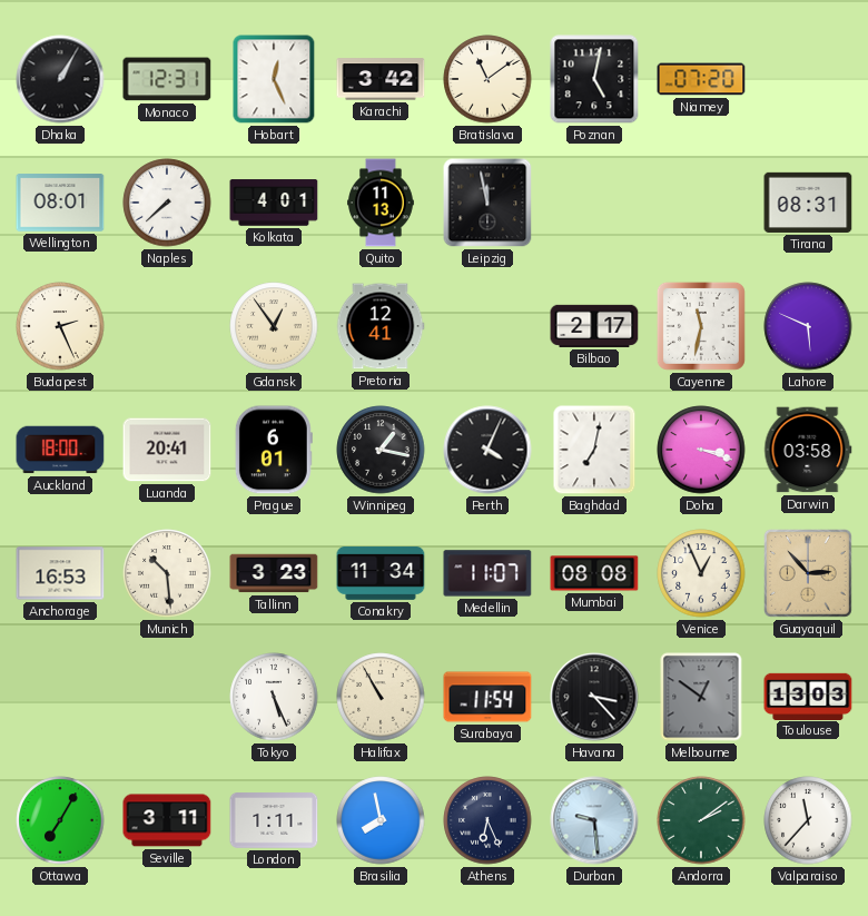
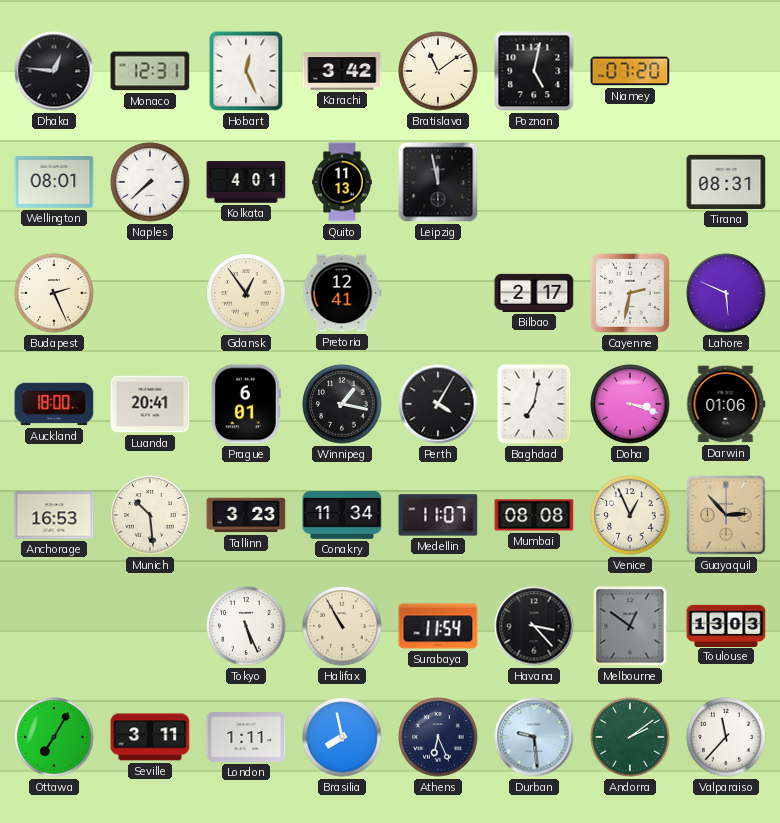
Dhaka: 1:05 -> 12:46 (54, 71)
Cayenne: 11:32 -> 2:32 (630, 293)
Perth: 4:04 -> 4:05 (438, 404)
Darwin: 03:58 -> 01:06 (726, 404)
